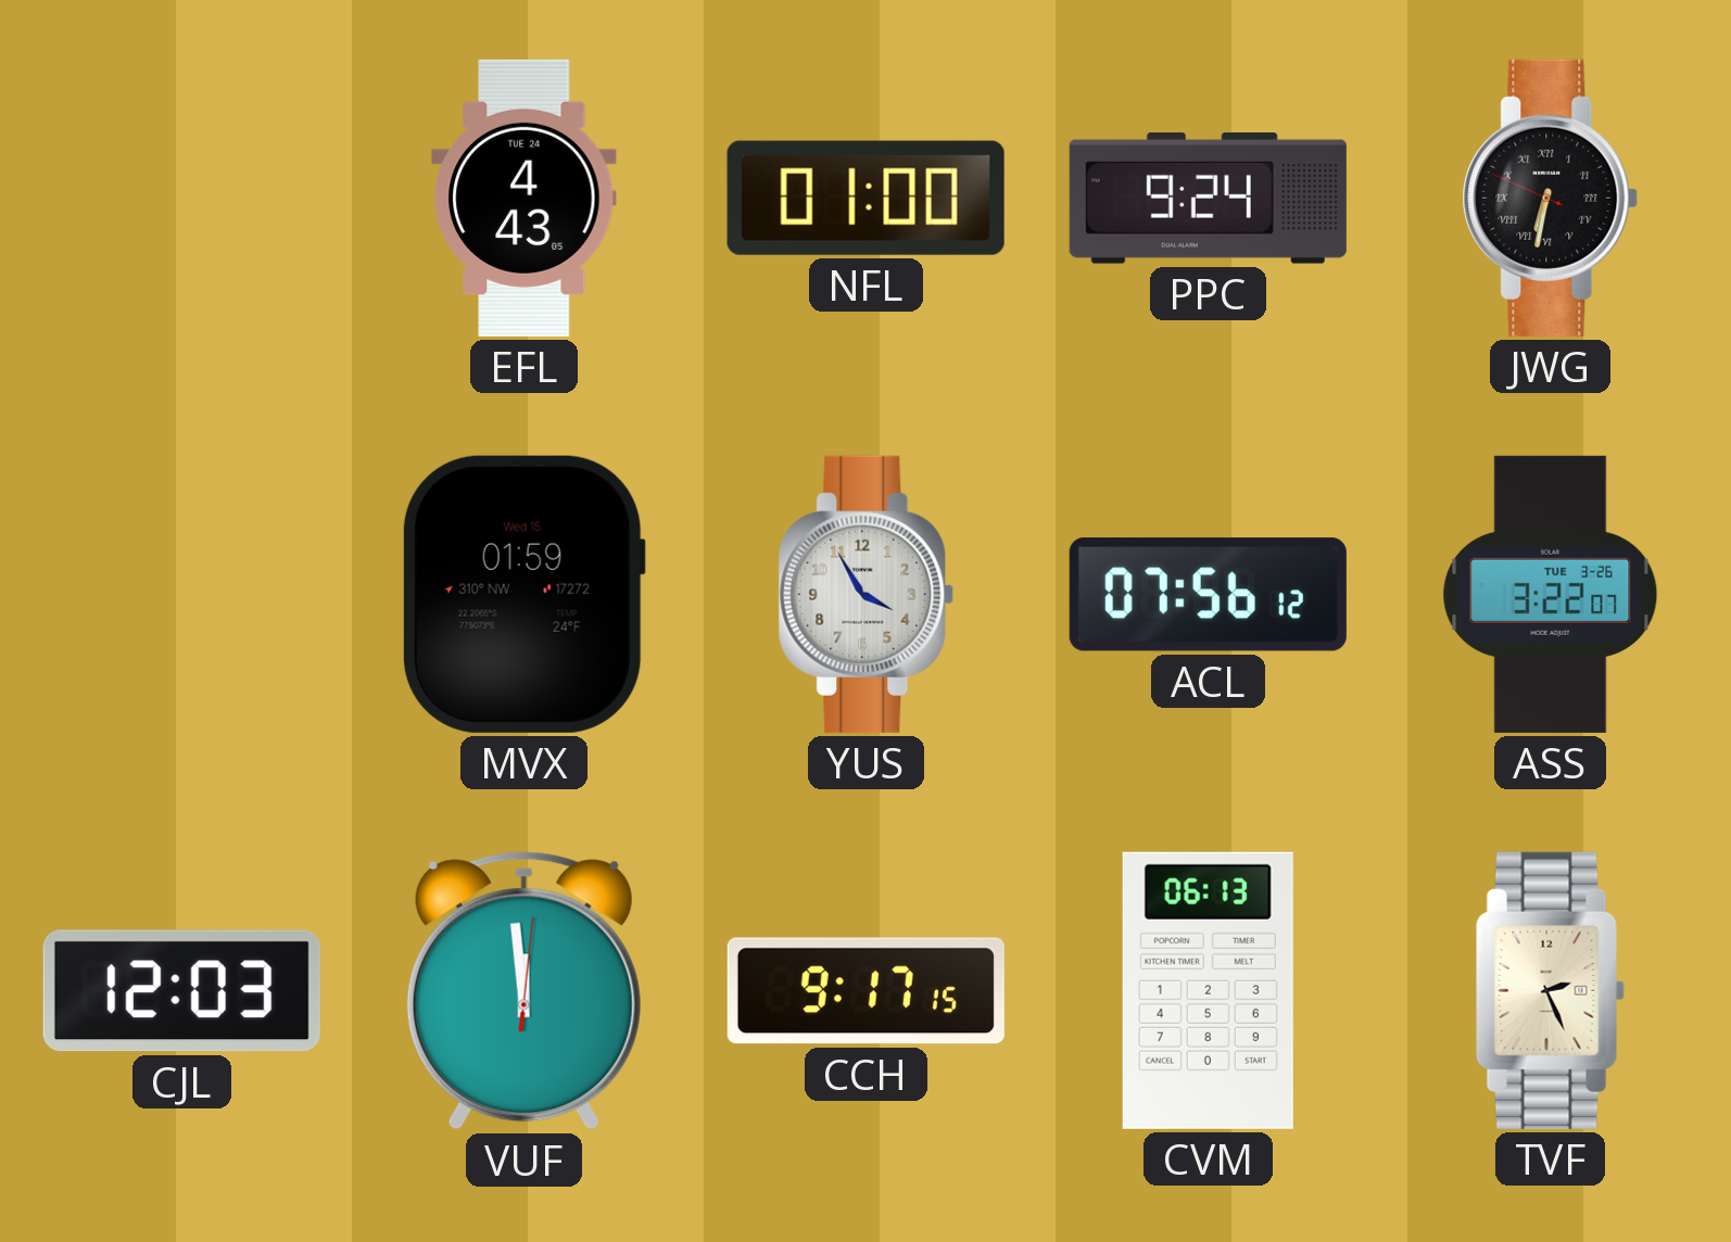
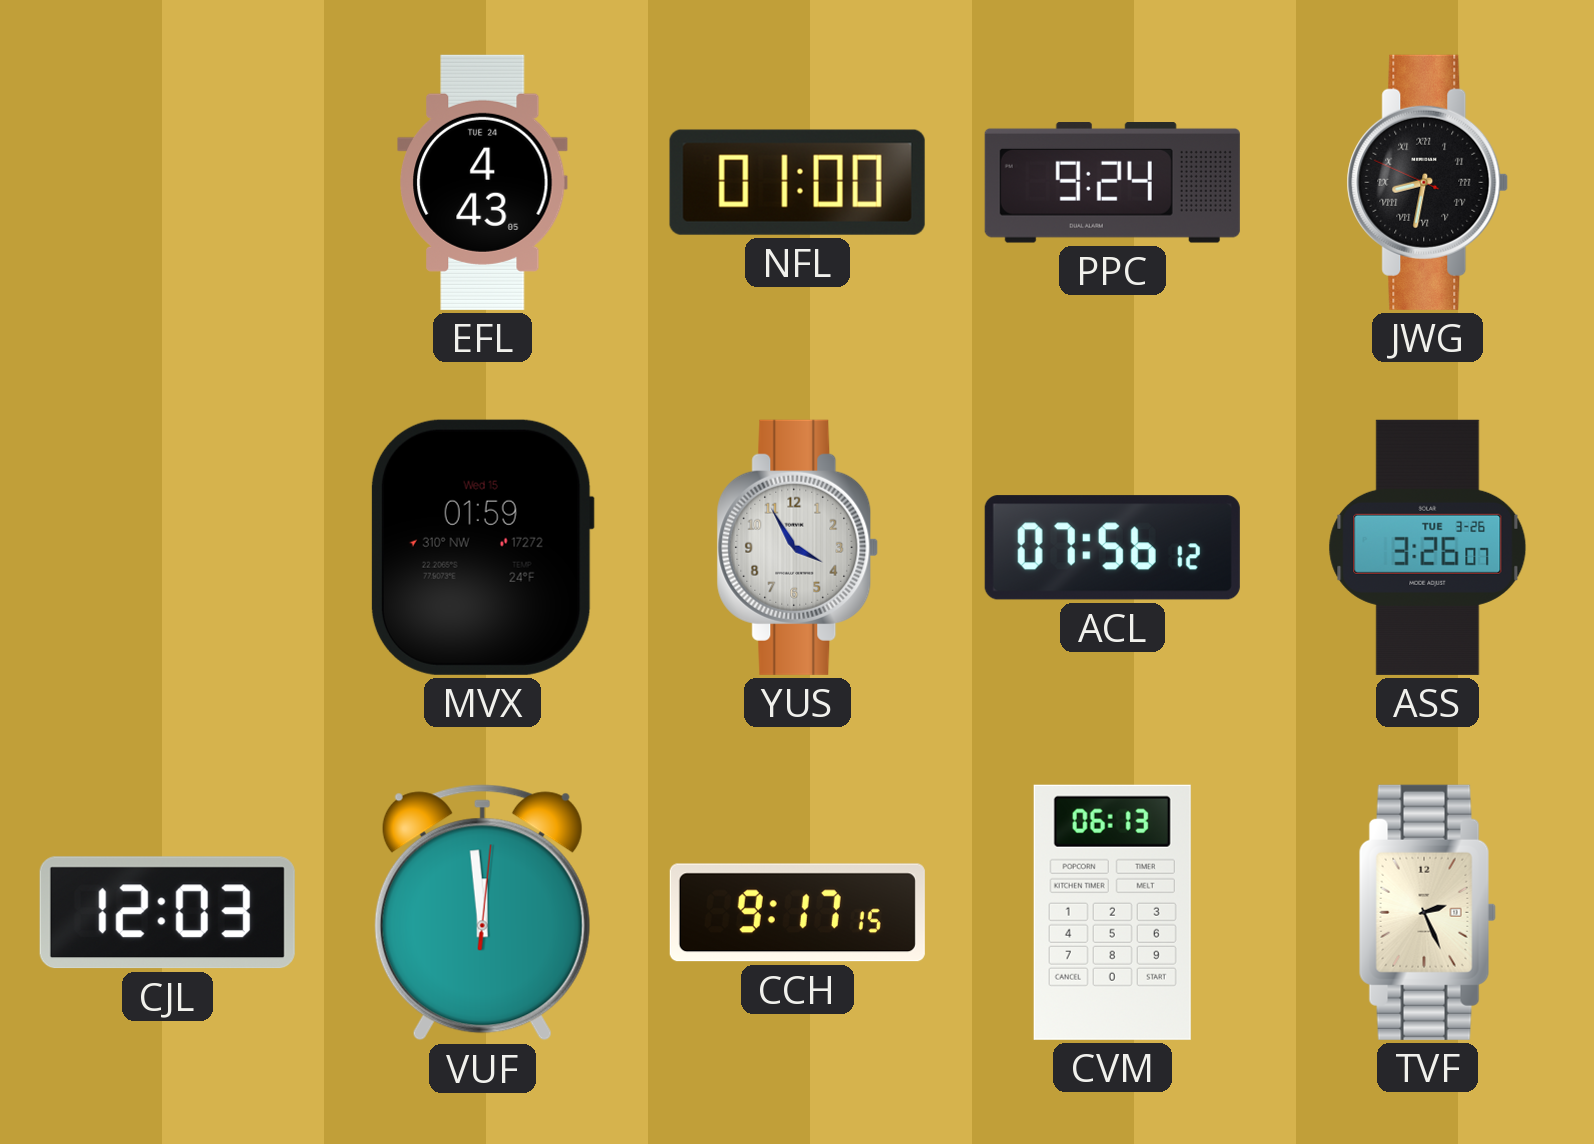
JWG: 6:31 -> 8:31 (1428, 182)
ASS: 3:22 -> 3:26 (1428, 547)
